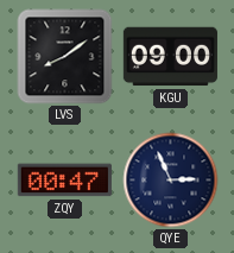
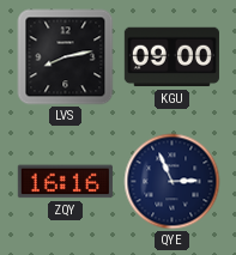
LVS: 8:09 -> 8:13 (66, 57)
ZQY: 00:47 -> 16:16 (65, 182)
